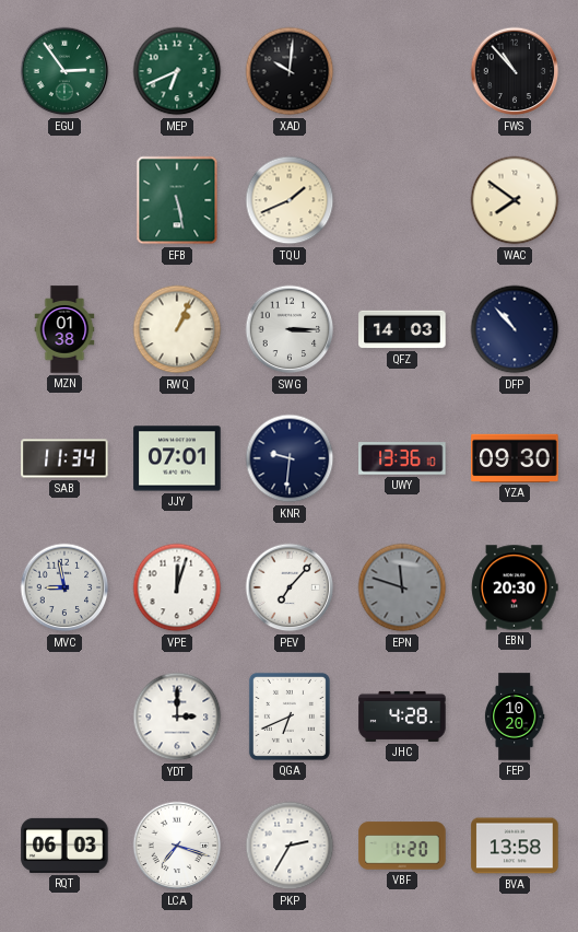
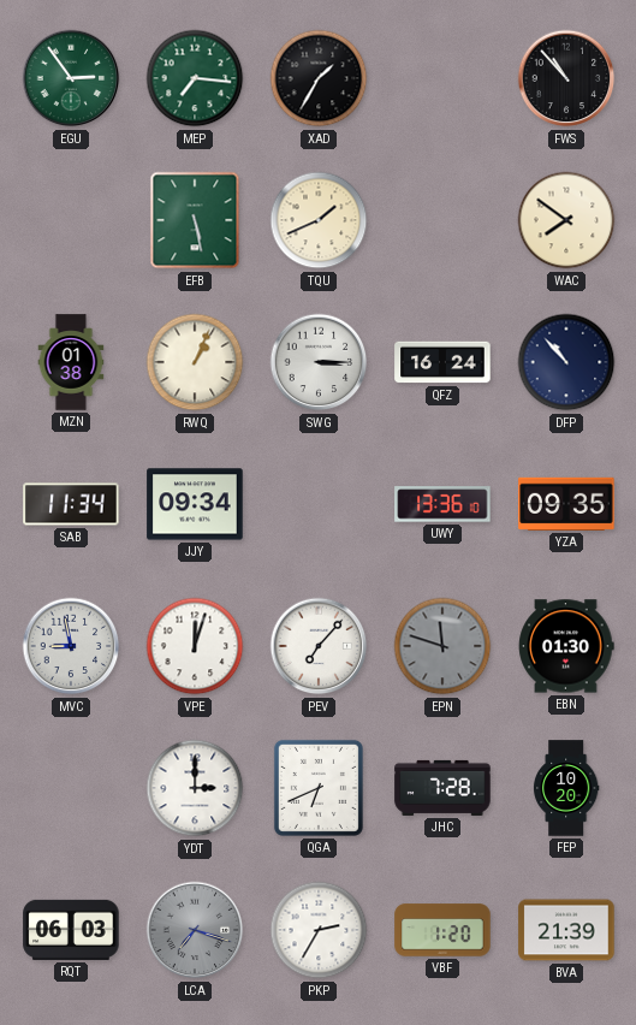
MEP: 6:41 -> 7:16 (195, 78)
XAD: 10:01 -> 1:35 (319, 78)
QFZ: 14:03 -> 16:24 (442, 362)
JJY: 07:01 -> 09:34 (195, 504)
KNR: 9:31 -> none (290, 458)
YZA: 09:30 -> 09:35 (566, 504)
EBN: 20:30 -> 01:30 (566, 646)
JHC: 4:28 -> 7:28 (442, 788)
LCA dial: white -> grey (195, 930)
BVA: 13:58 -> 21:39 (566, 930)
